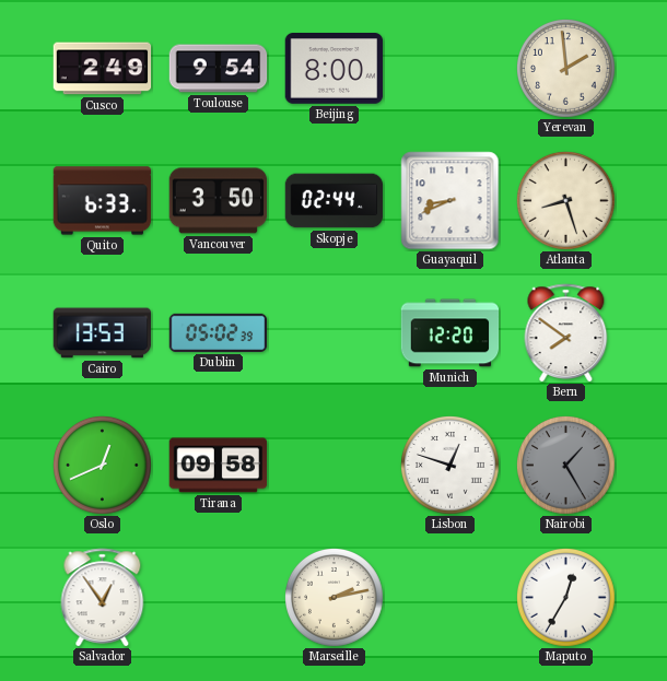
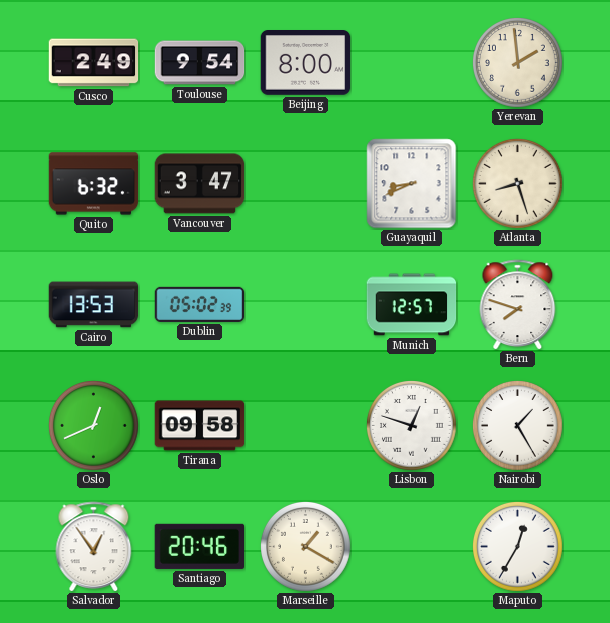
Quito: 6:33 -> 6:32 (94, 184)
Vancouver: 3:50 -> 3:47 (200, 184)
Skopje: 02:44 -> none (335, 201)
Munich: 12:20 -> 12:57 (412, 305)
Bern: 7:51 -> 7:48 (518, 305)
Nairobi dial: grey -> white (518, 426)
Santiago: none -> 20:46 (199, 546)
Marseille: 2:13 -> 1:20 (306, 547)
